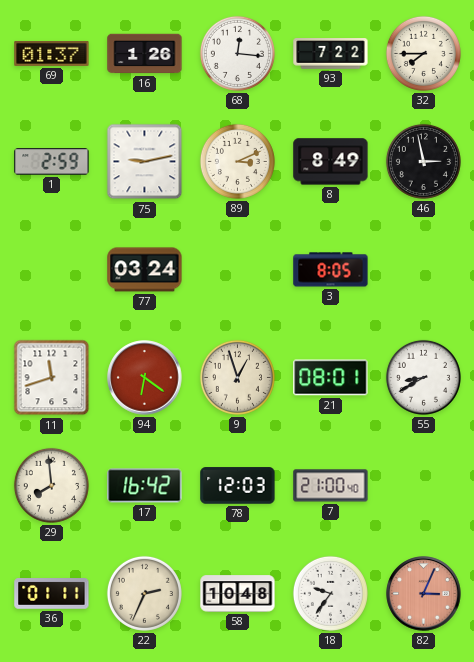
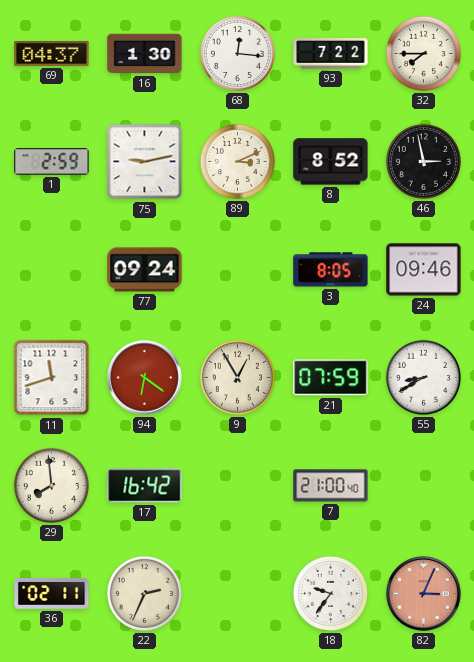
69: 01:37 -> 04:37 (52, 53)
16: 1:26 -> 1:30 (145, 54)
8: 8:49 -> 8:52 (331, 162)
77: 03:24 -> 09:24 (145, 270)
24: none -> 09:46 (424, 270)
9: 12:57 -> 12:55 (237, 377)
21: 08:01 -> 07:59 (331, 378)
78: 12:03 -> none (238, 486)
36: 01:11 -> 02:11 (52, 594)
58: 10:48 -> none (238, 594)
